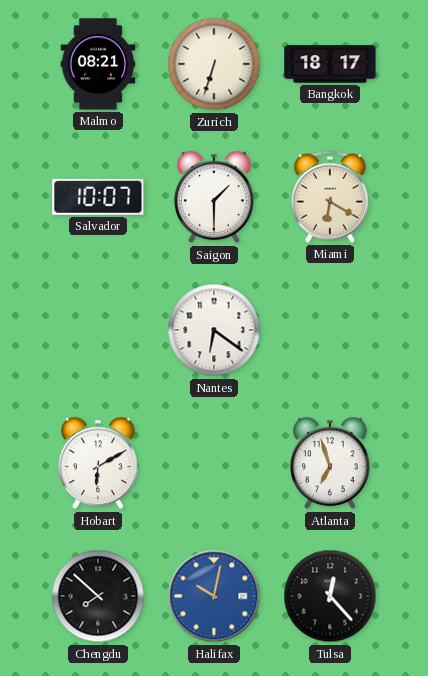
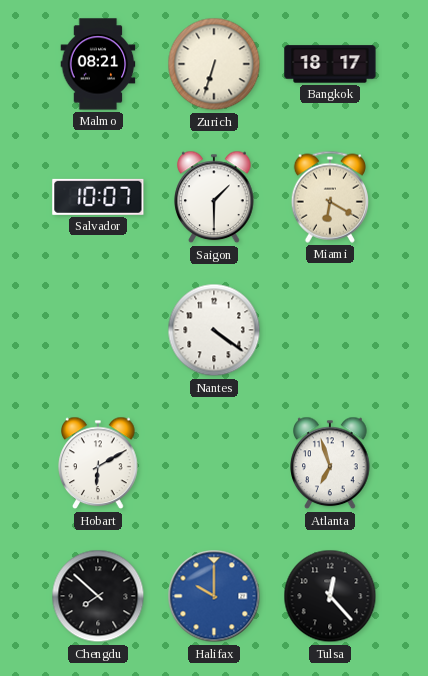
Nantes: 6:21 -> 4:21 (214, 330)
Halifax: 10:02 -> 10:00 (214, 596)
